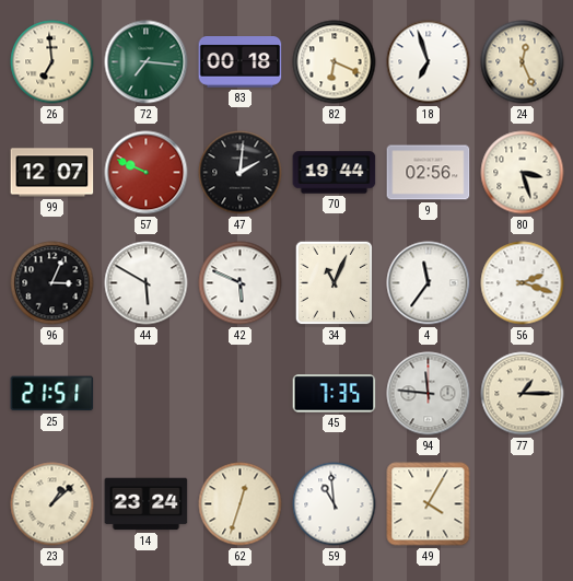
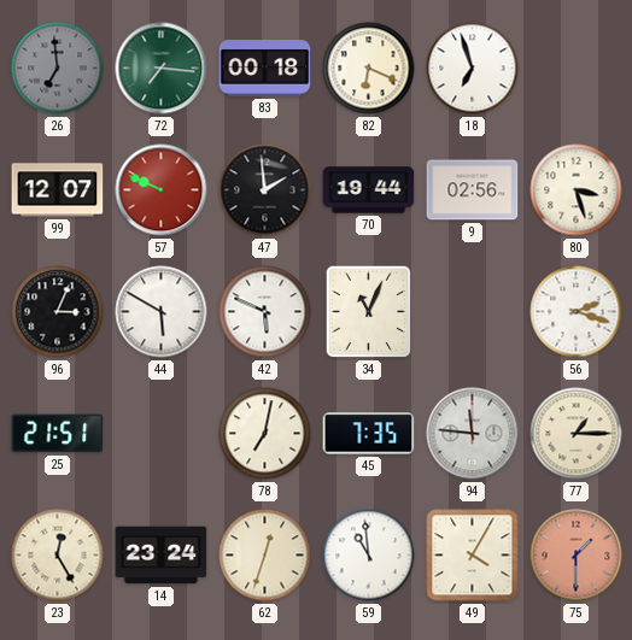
26 dial: cream -> grey (58, 69)
24: 12:26 -> none (523, 62)
47: 2:01 -> 1:59 (265, 190)
4: 11:36 -> none (429, 283)
78: none -> 7:02 (265, 434)
23: 1:08 -> 12:25 (58, 556)
75: none -> 1:30 (577, 556)
